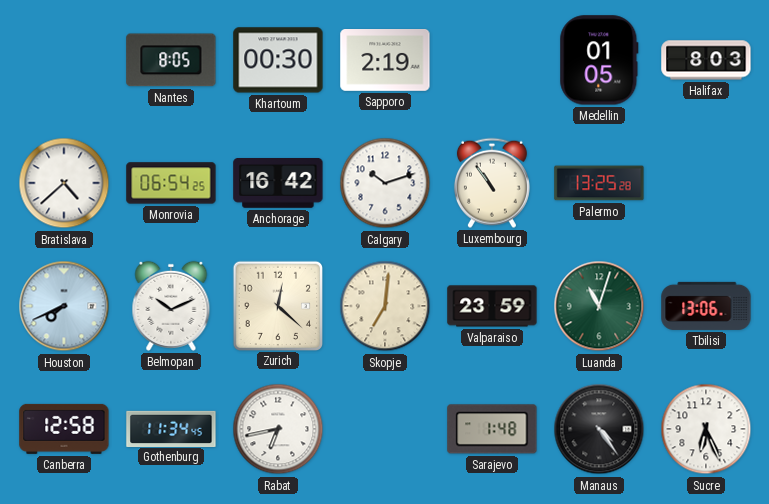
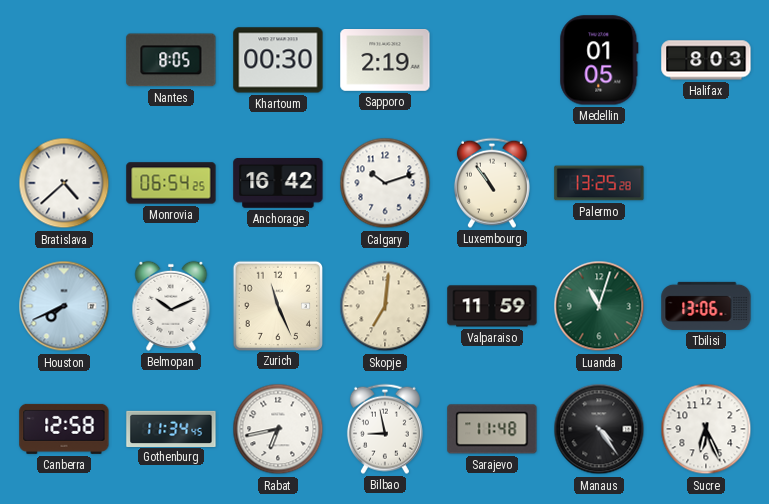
Zurich: 12:22 -> 11:26 (278, 305)
Valparaiso: 23:59 -> 11:59 (492, 306)
Bilbao: none -> 8:58 (385, 429)
Sarajevo: 1:48 -> 11:48 (492, 429)
